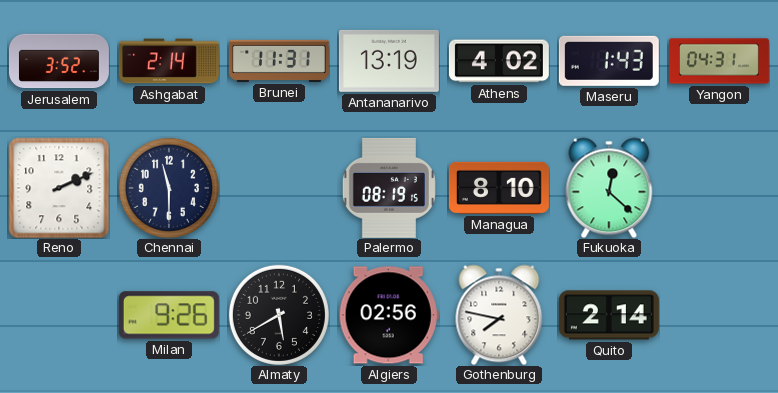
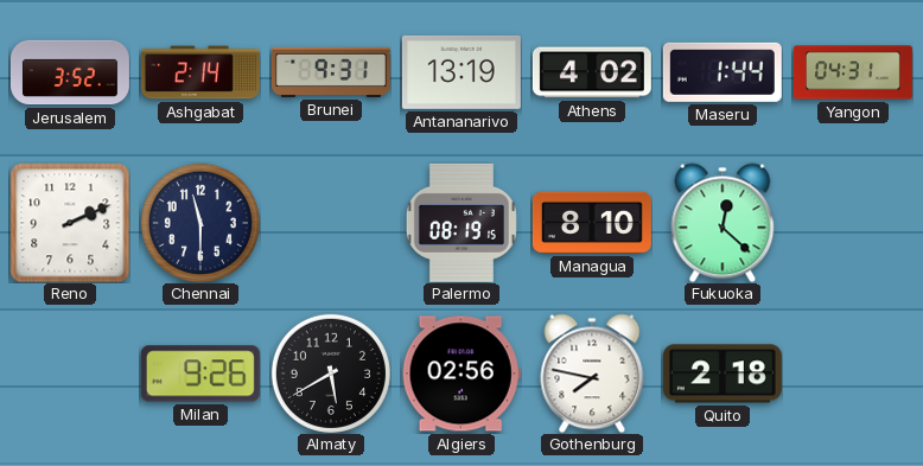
Brunei: 11:31 -> 9:31 (331, 72)
Maseru: 1:43 -> 1:44 (723, 72)
Quito: 2:14 -> 2:18 (723, 374)
